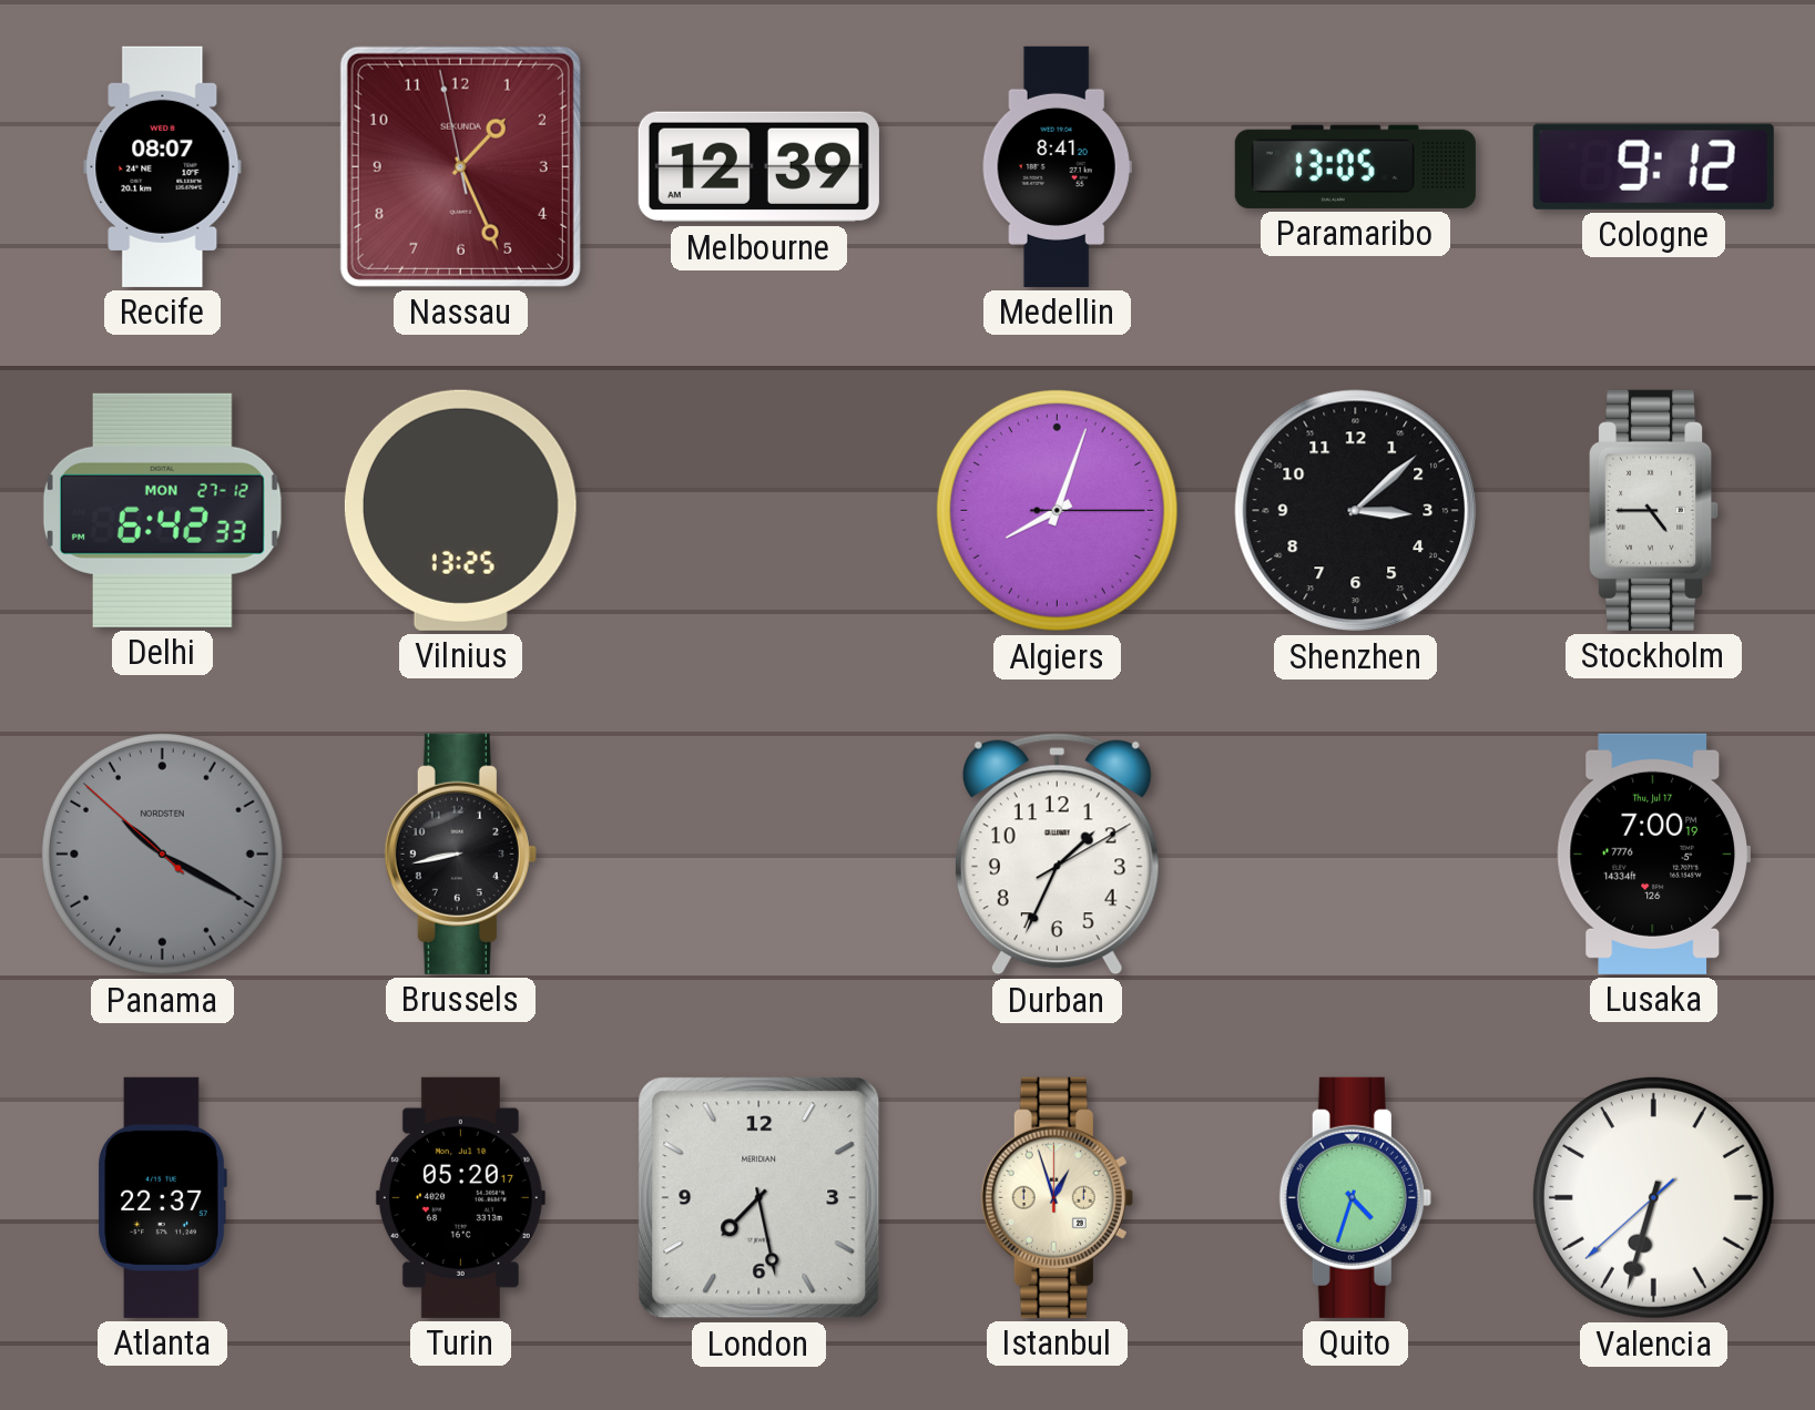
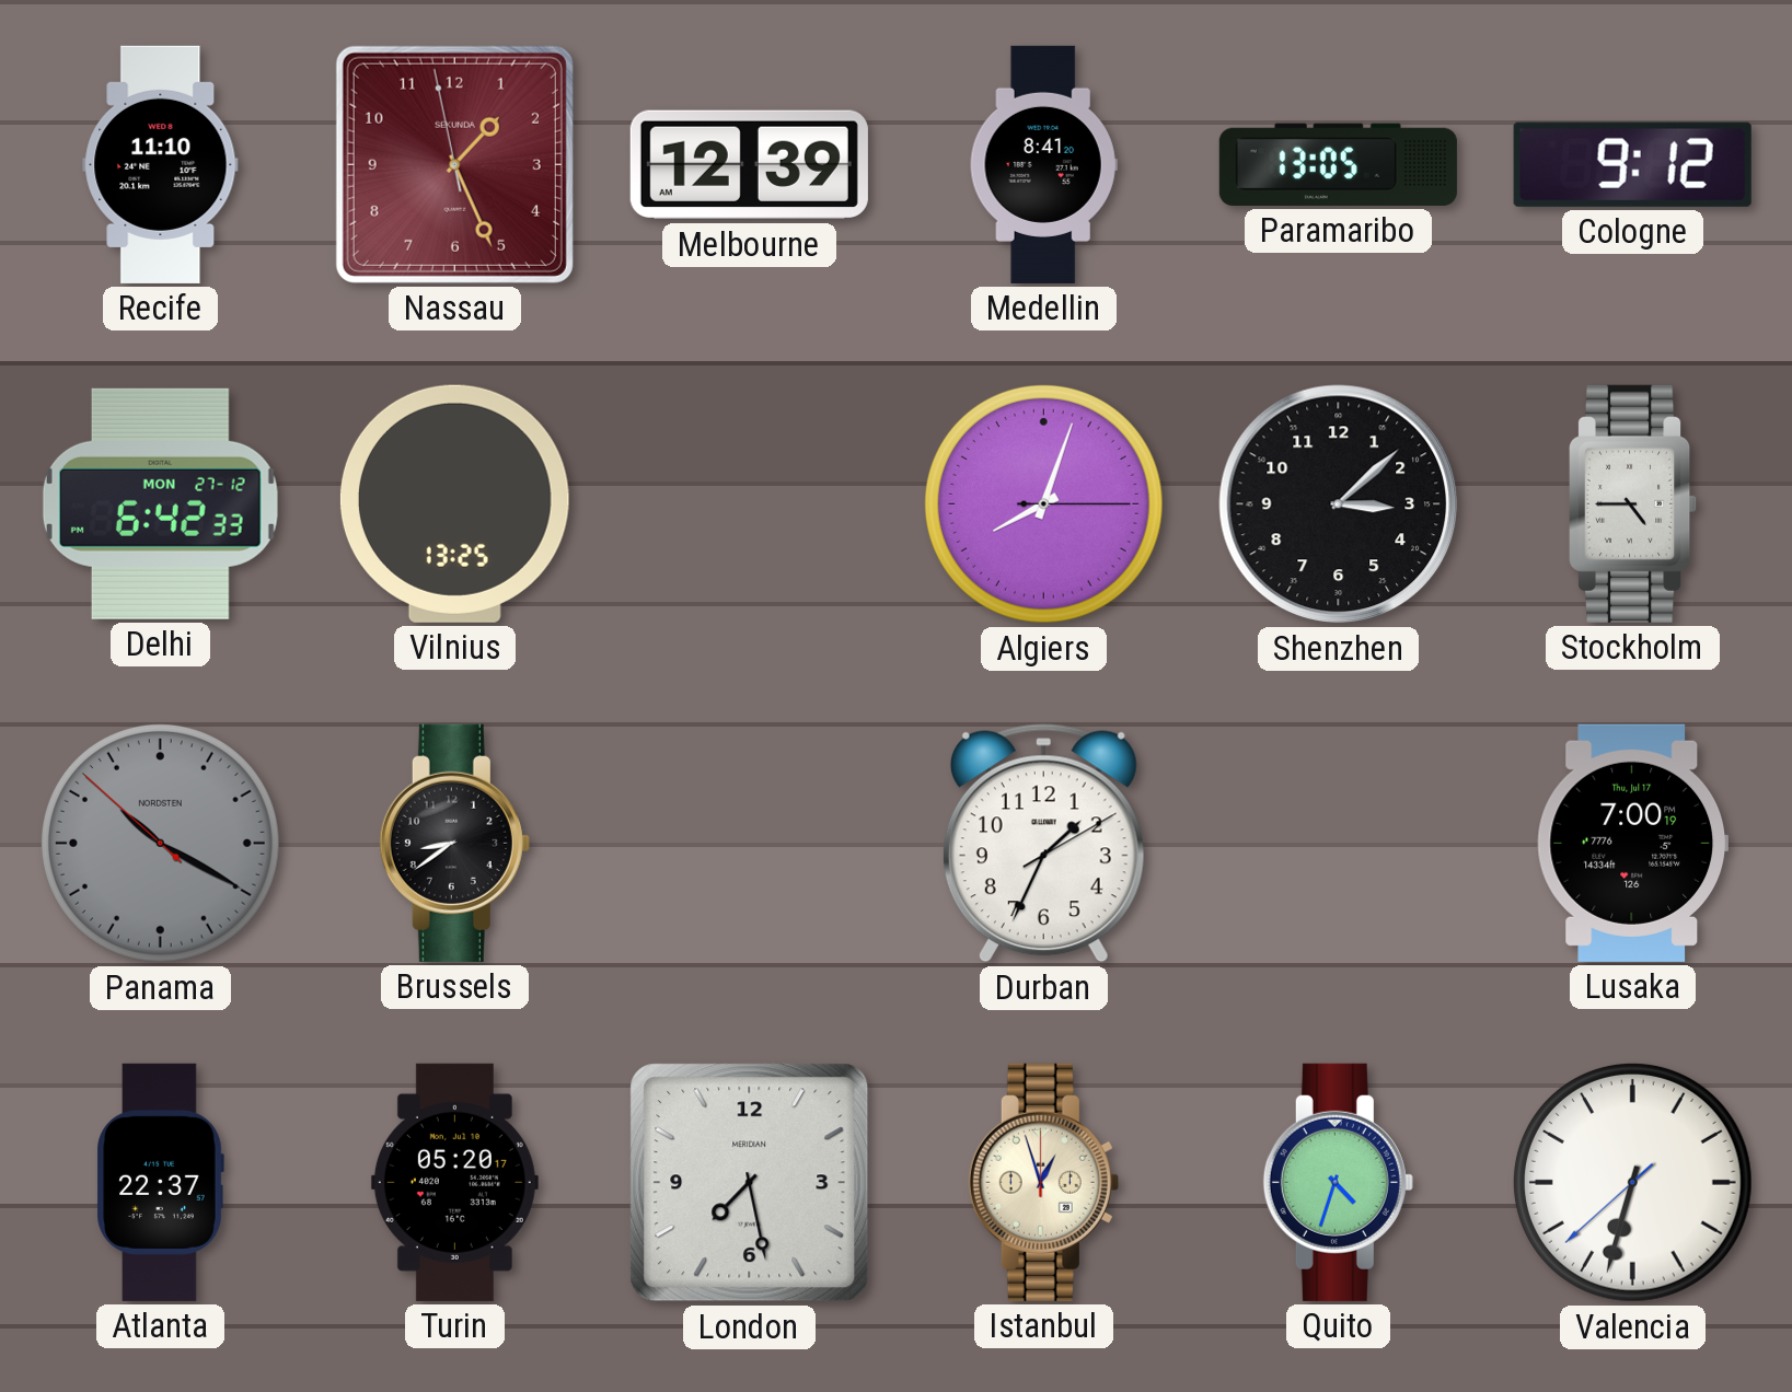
Recife: 08:07 -> 11:10 (161, 164)
Brussels: 8:43 -> 8:39 (454, 843)
